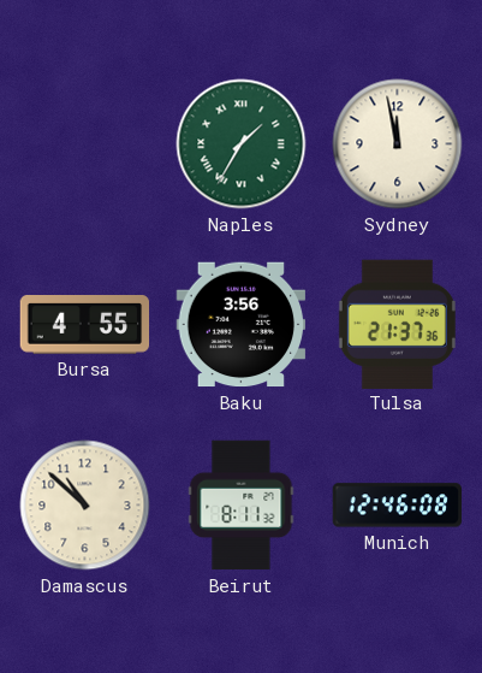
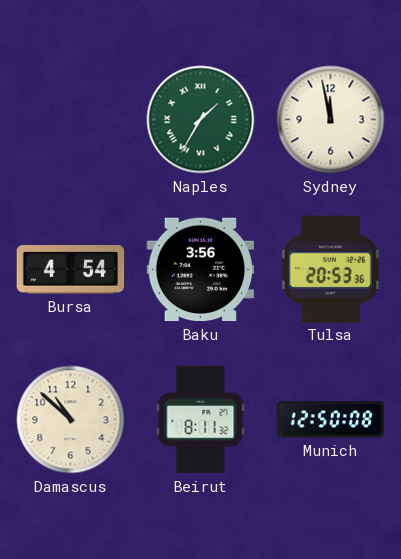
Bursa: 4:55 -> 4:54 (71, 270)
Tulsa: 21:37 -> 20:53 (330, 269)
Munich: 12:46 -> 12:50 (331, 420)
